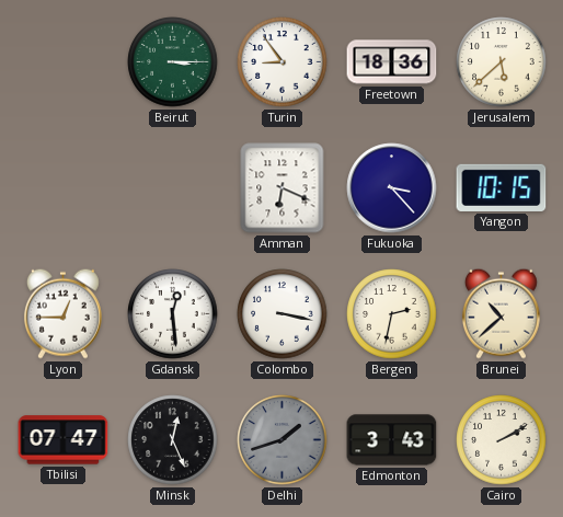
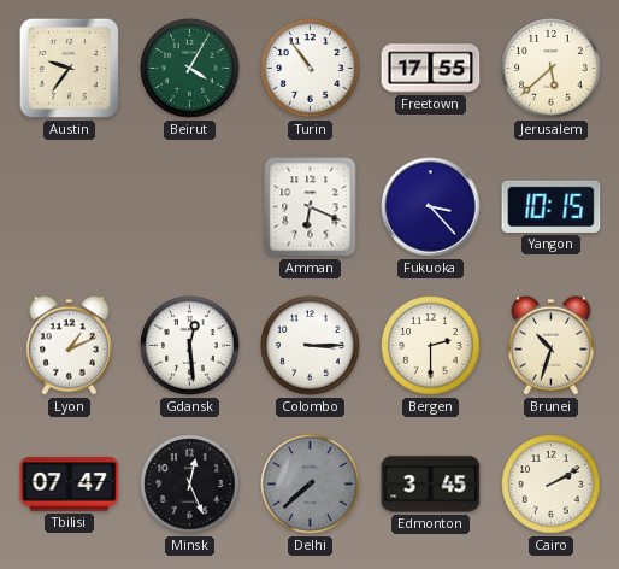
Austin: none -> 9:36 (69, 68)
Beirut: 3:15 -> 4:05 (190, 69)
Turin: 8:54 -> 10:54 (311, 69)
Freetown: 18:36 -> 17:55 (431, 69)
Lyon: 12:45 -> 1:11 (69, 345)
Colombo: 3:17 -> 3:15 (311, 346)
Bergen: 2:32 -> 2:30 (431, 346)
Brunei: 10:38 -> 10:33 (550, 345)
Delhi: 1:42 -> 7:38 (311, 485)
Edmonton: 3:43 -> 3:45 (431, 485)
